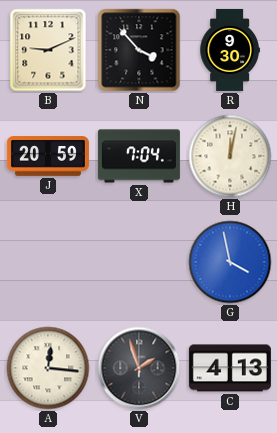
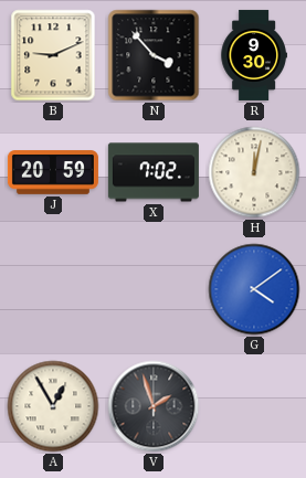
X: 7:04 -> 7:02 (154, 172)
G: 3:58 -> 4:09 (254, 289)
A: 12:16 -> 12:55 (53, 406)
C: 4:13 -> none (230, 368)
